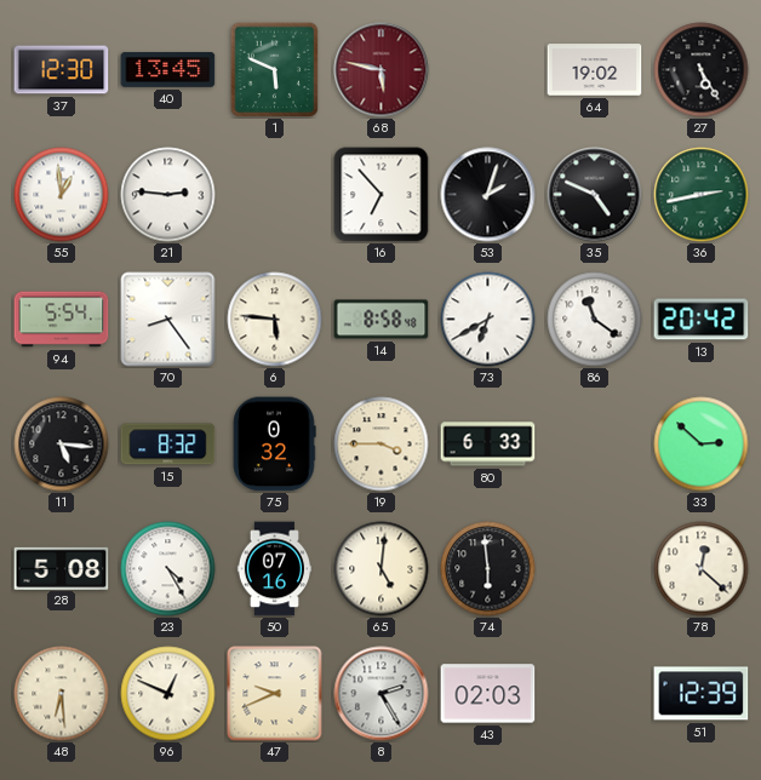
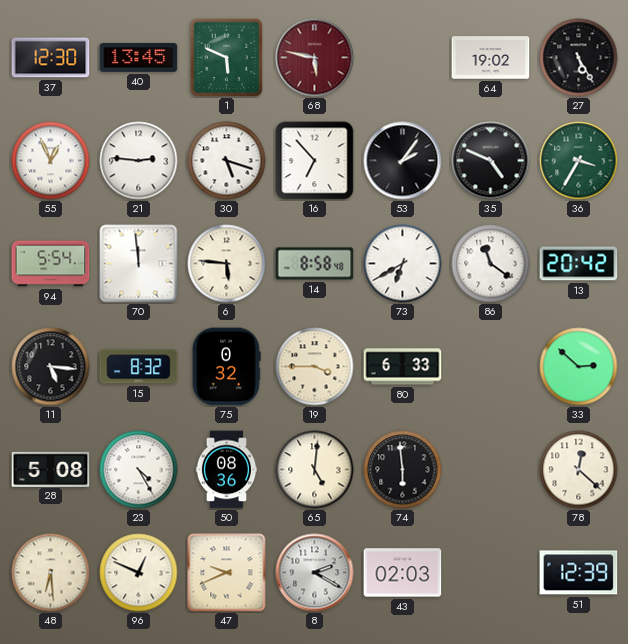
55: 12:59 -> 12:56 (51, 161)
30: none -> 5:18 (227, 161)
53: 2:03 -> 2:06 (403, 161)
36: 2:43 -> 3:35 (579, 161)
70: 8:24 -> 11:59 (139, 264)
50: 07:16 -> 08:36 (226, 470)
8: 2:25 -> 2:20 (315, 573)
